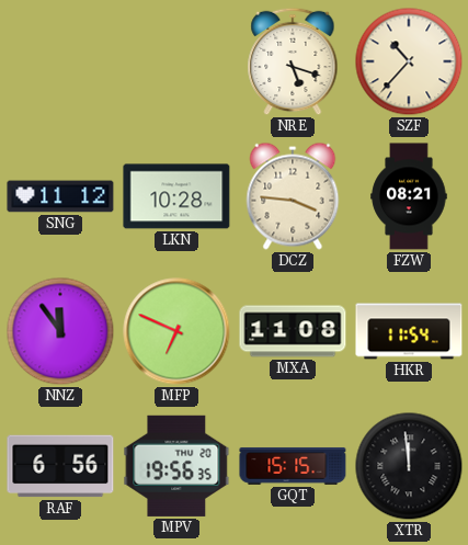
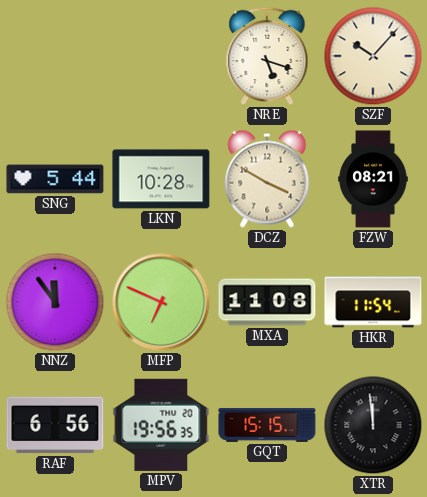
SZF: 10:37 -> 10:07 (373, 56)
SNG: 11:12 -> 5:44 (55, 179)
DCZ: 3:46 -> 3:50 (267, 179)
